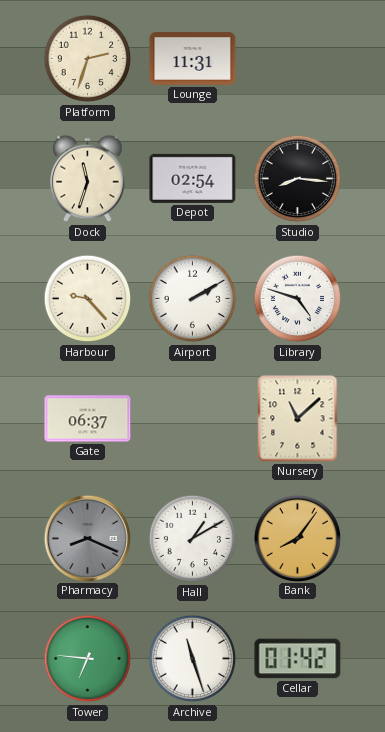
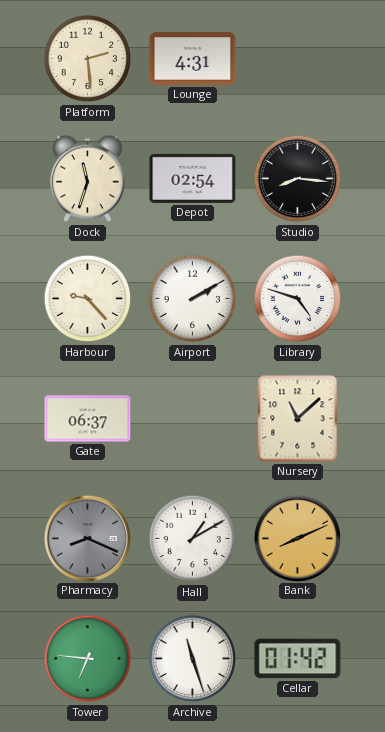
Platform: 2:33 -> 2:29 (88, 59)
Lounge: 11:31 -> 4:31 (193, 59)
Bank: 8:06 -> 8:11 (297, 538)
